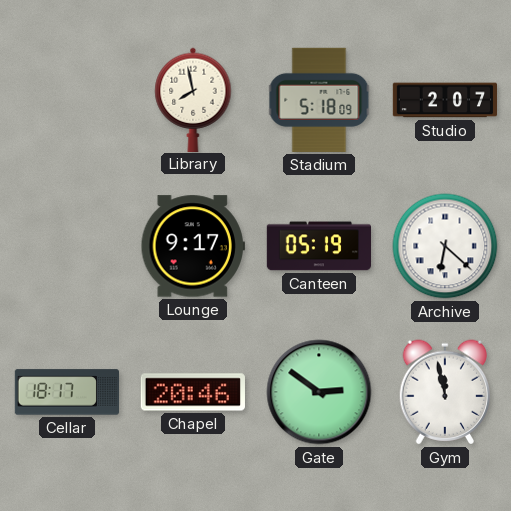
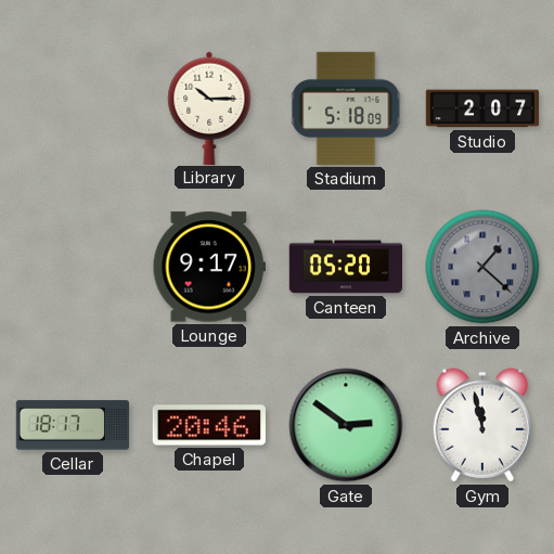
Library: 7:58 -> 10:15 (209, 107)
Canteen: 05:19 -> 05:20 (345, 267)
Archive: 6:22 -> 1:22 (482, 267)
Archive dial: white -> grey (482, 267)
